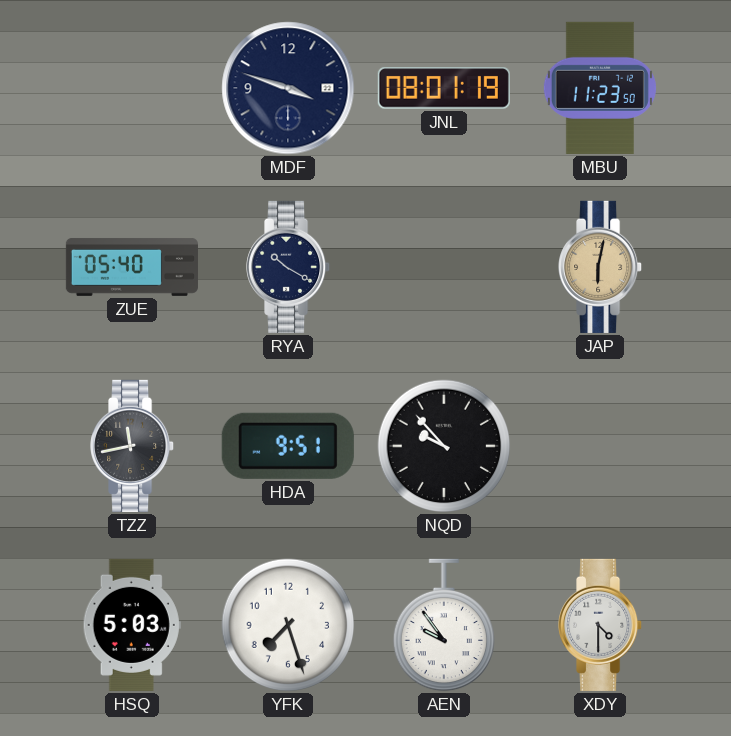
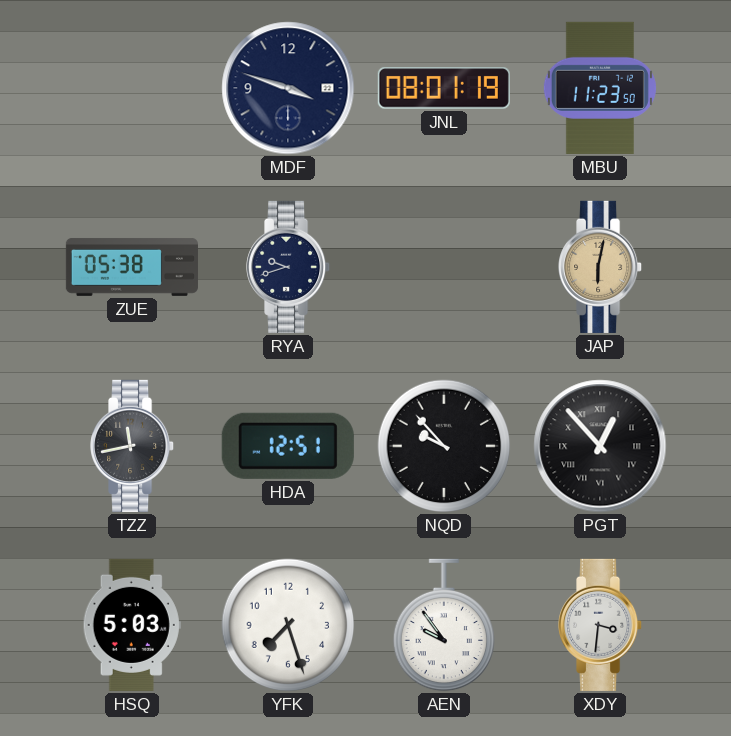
ZUE: 05:40 -> 05:38 (132, 267)
RYA: 10:20 -> 9:42 (289, 267)
HDA: 9:51 -> 12:51 (288, 446)
PGT: none -> 12:53 (600, 446)
XDY: 4:30 -> 3:31 (601, 625)
